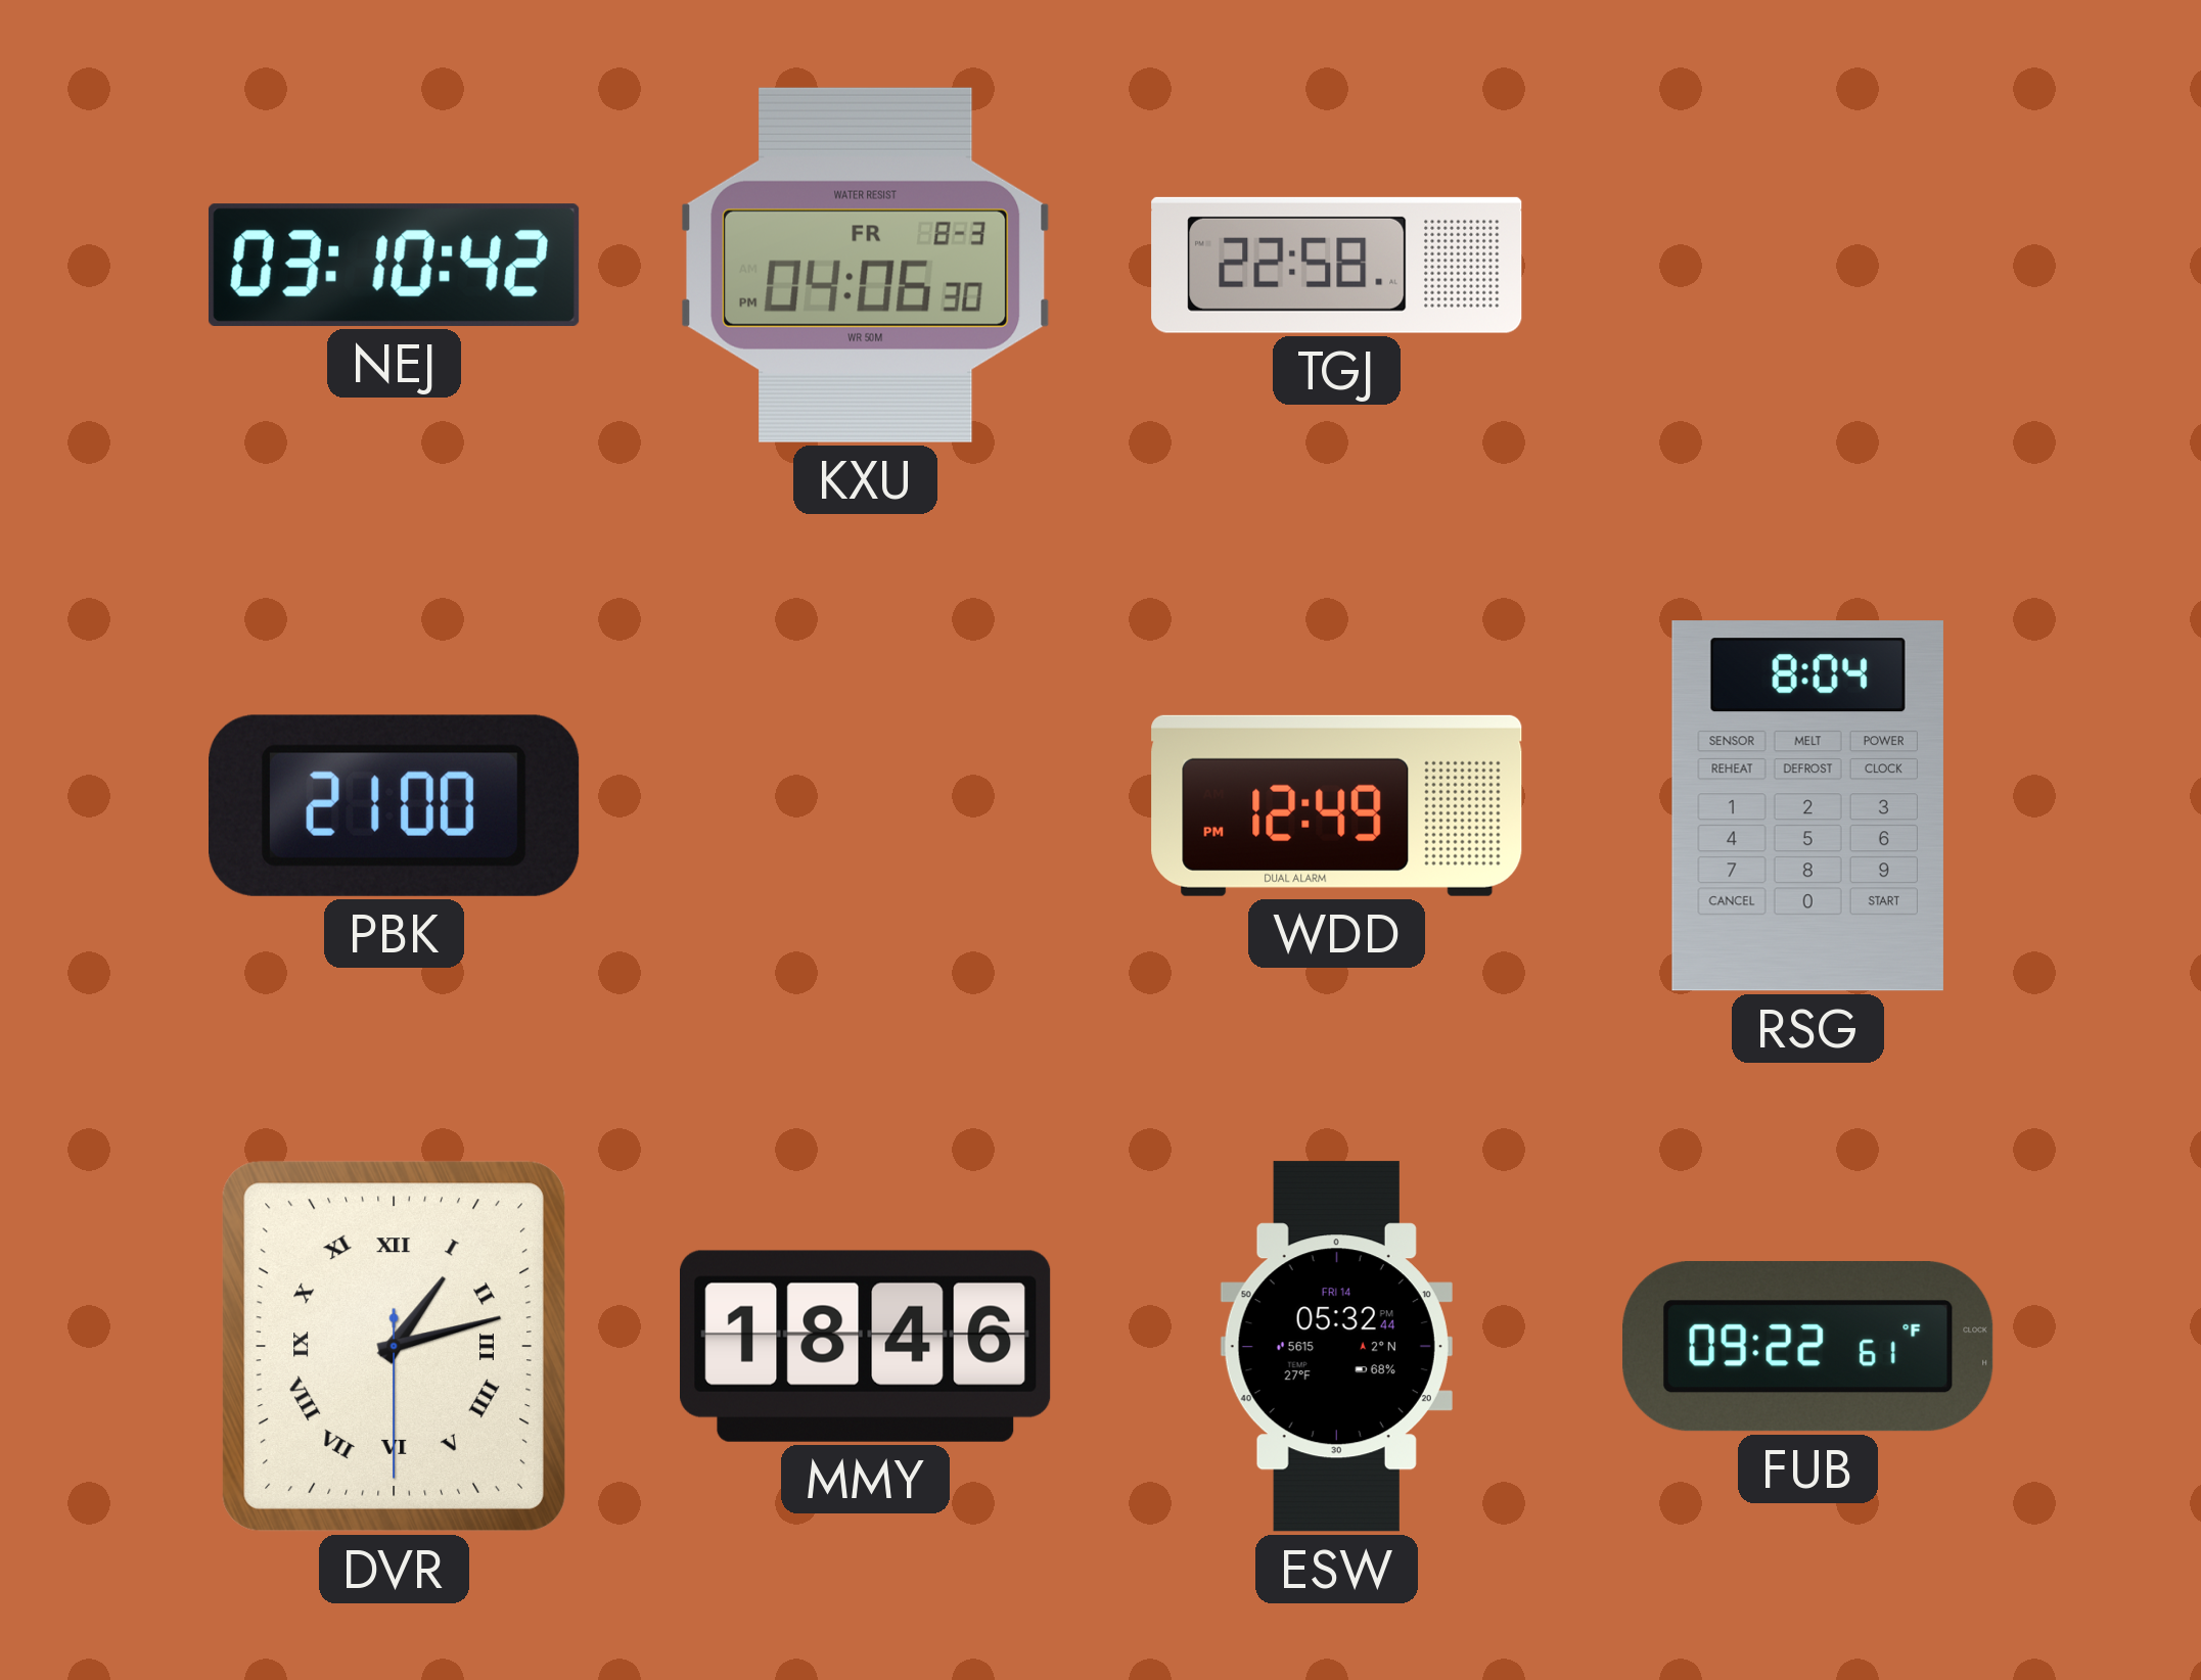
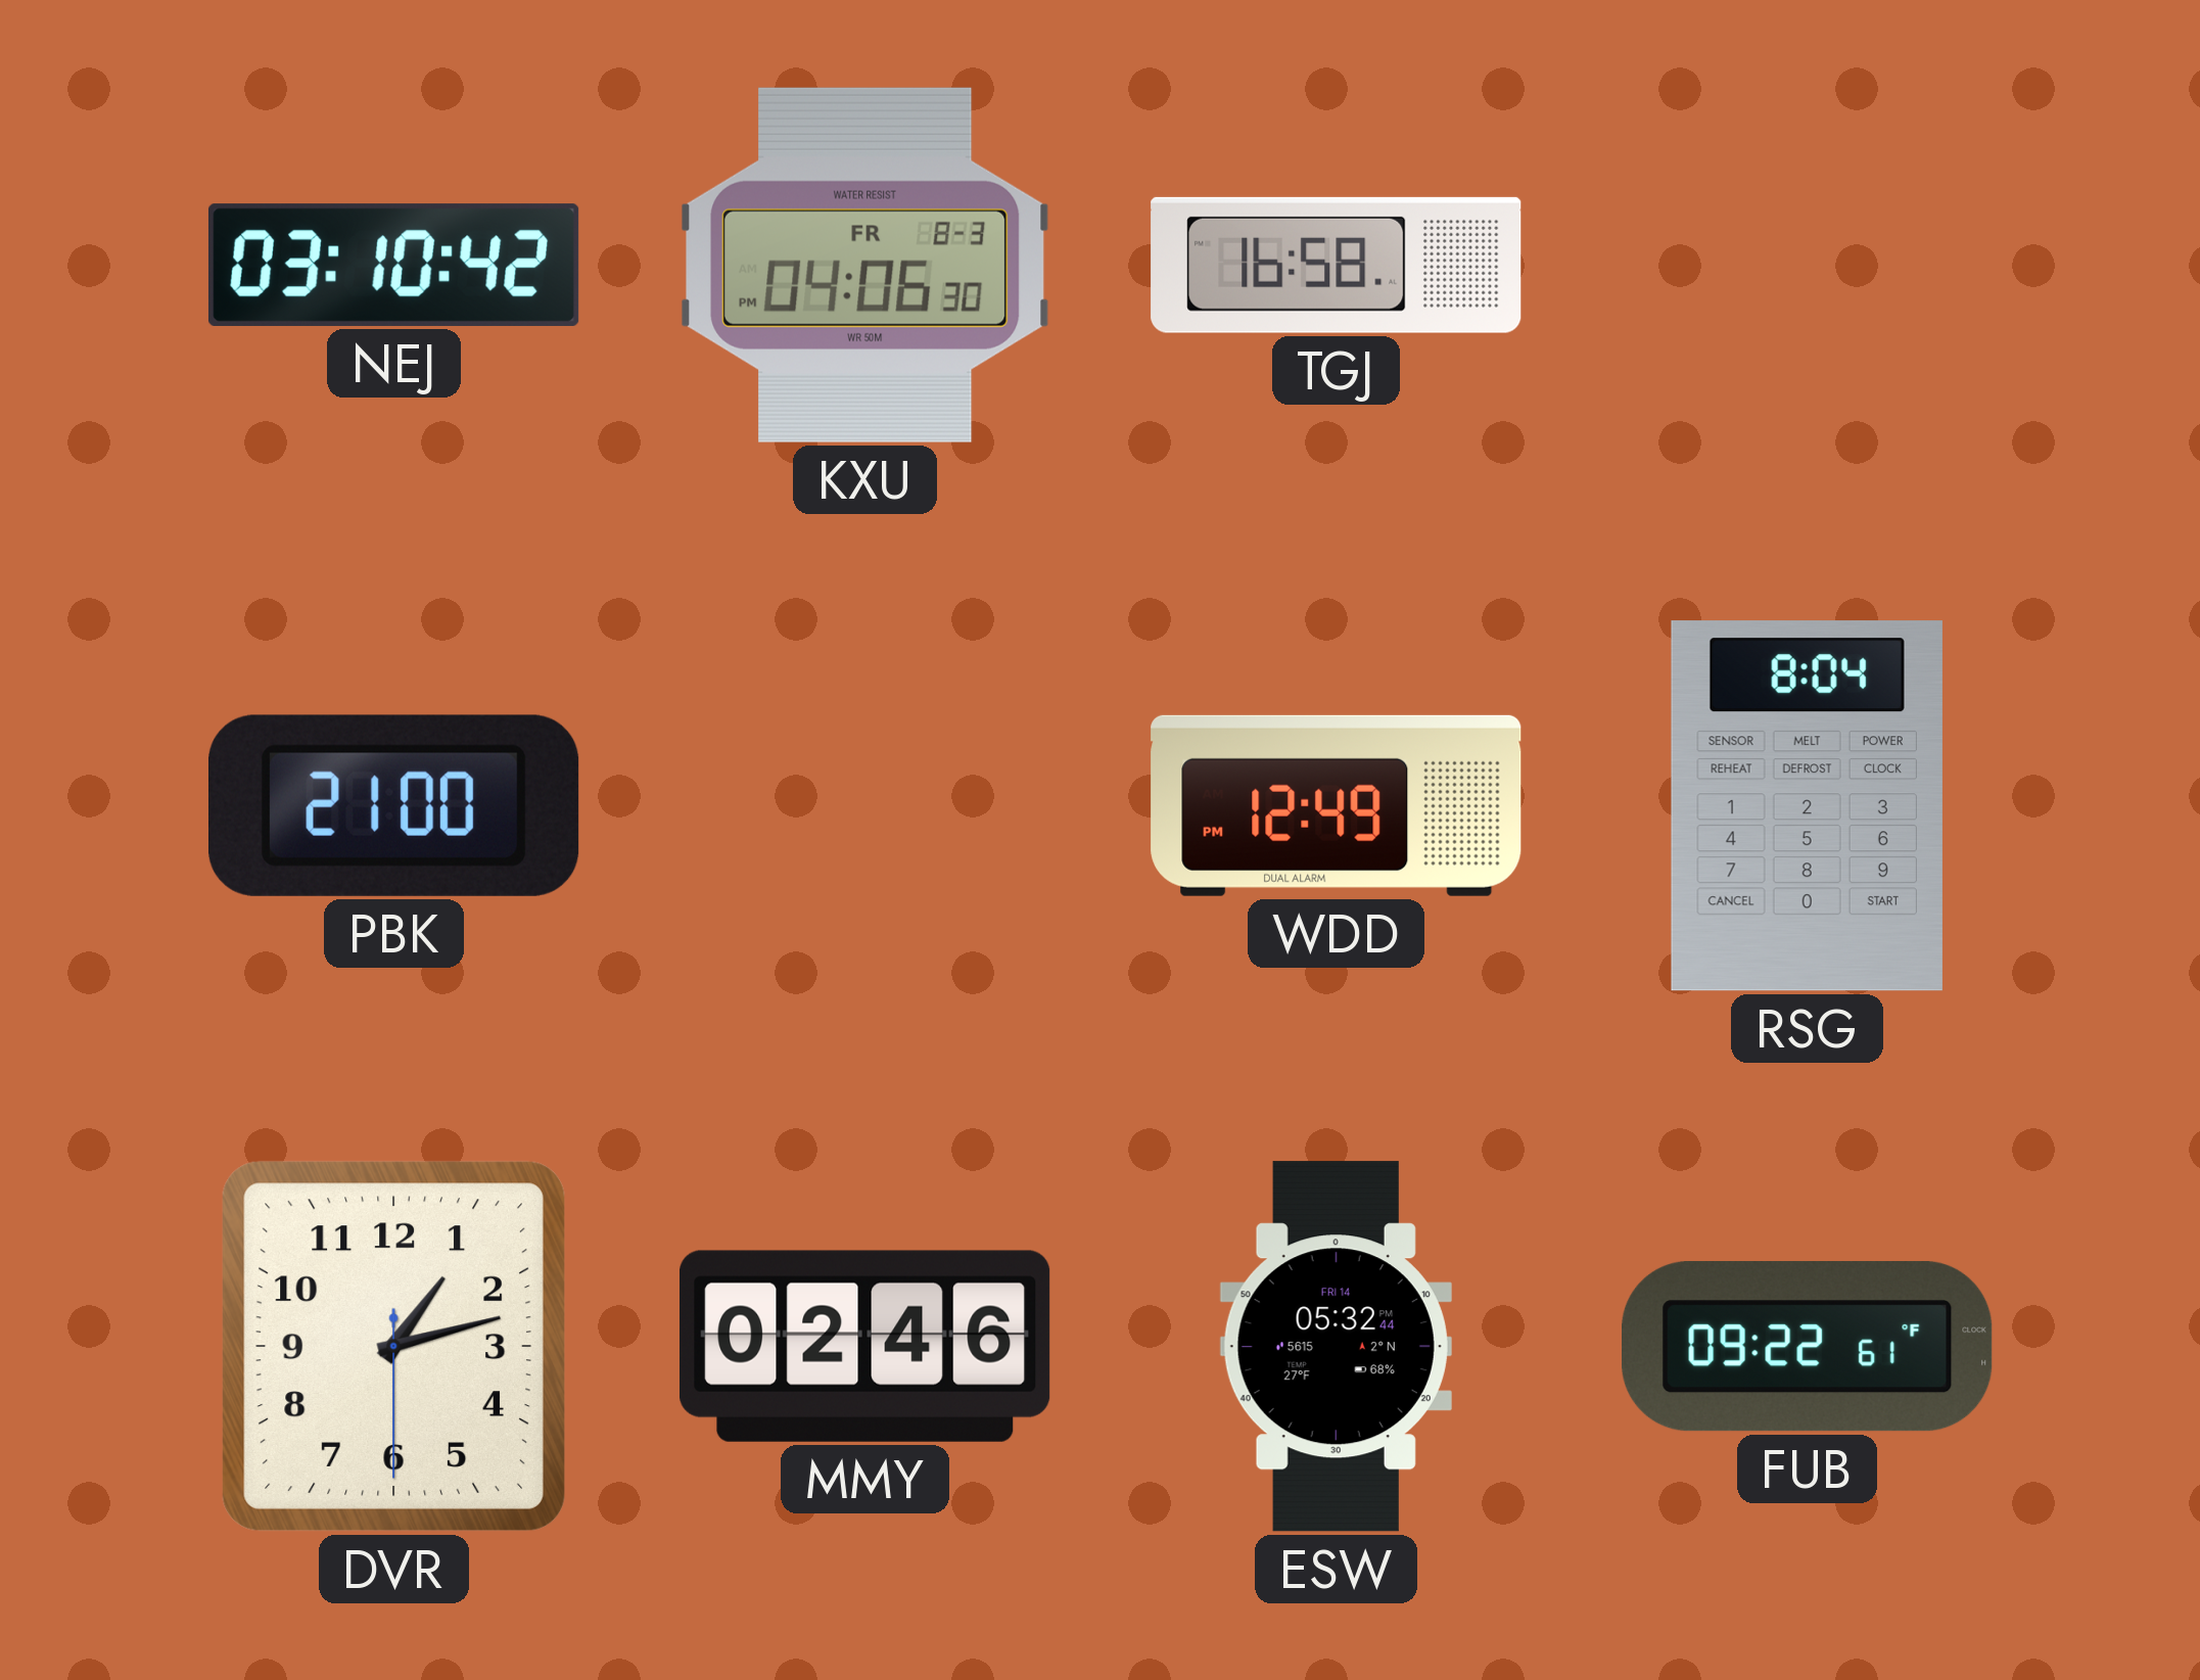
TGJ: 22:58 -> 16:58 (1337, 265)
DVR numerals: Roman -> Arabic (393, 1346)
MMY: 18:46 -> 02:46 (865, 1346)
